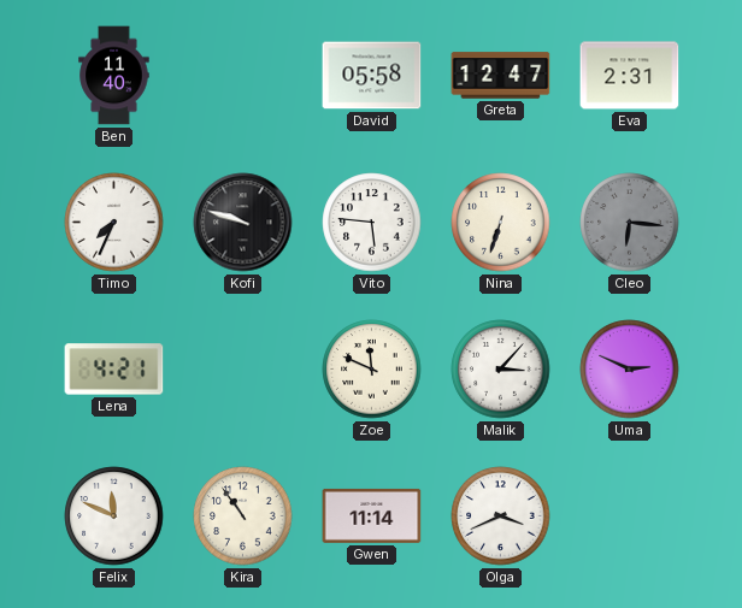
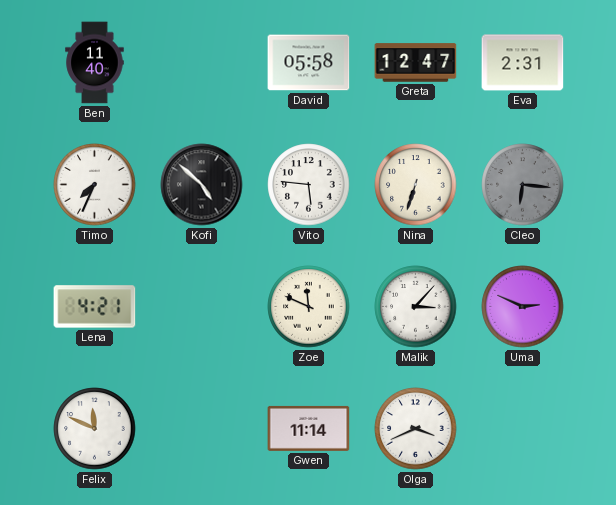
Kofi: 9:48 -> 4:52 (202, 185)
Kira: 10:54 -> none (243, 516)
